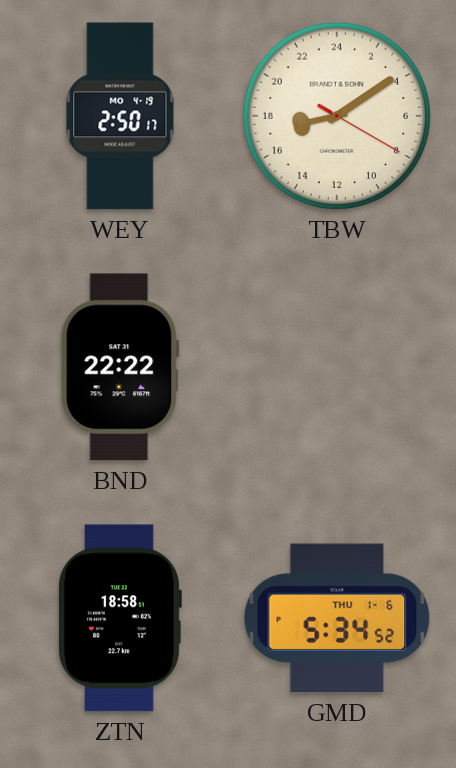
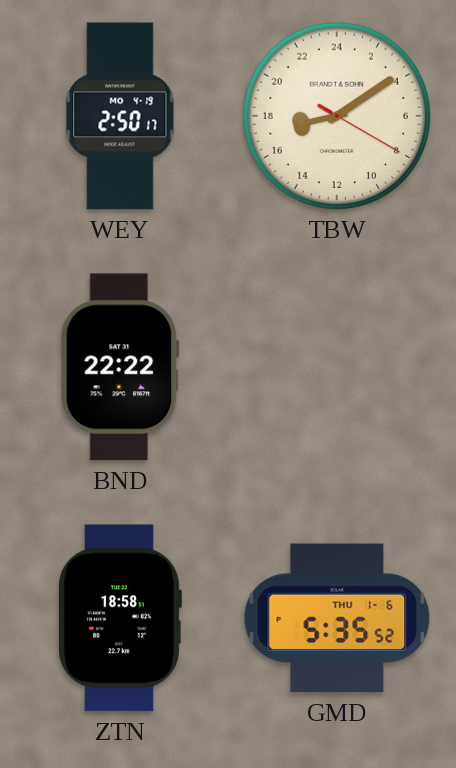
GMD: 5:34 -> 5:35 (337, 618)
